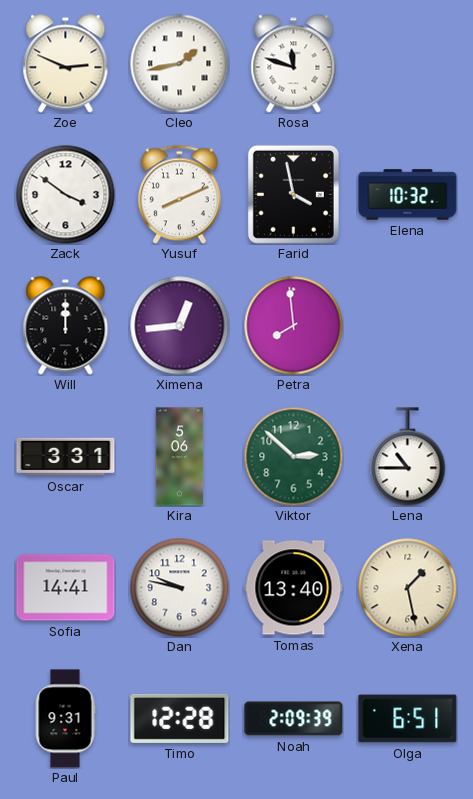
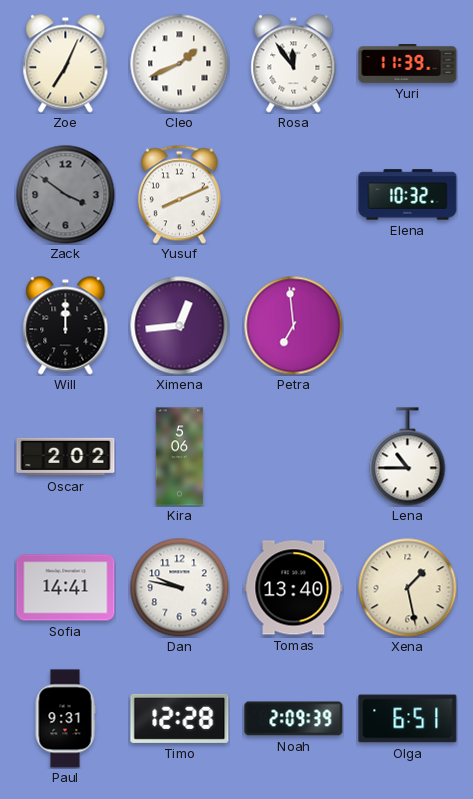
Zoe: 2:49 -> 7:04 (66, 64)
Cleo: 1:43 -> 1:41 (180, 64)
Rosa: 11:48 -> 11:54 (294, 64)
Yuri: none -> 11:39 (408, 64)
Zack dial: white -> grey (66, 195)
Farid: 3:58 -> none (293, 194)
Petra: 7:59 -> 6:59 (294, 326)
Oscar: 3:31 -> 2:02 (66, 457)
Viktor: 2:52 -> none (294, 457)
